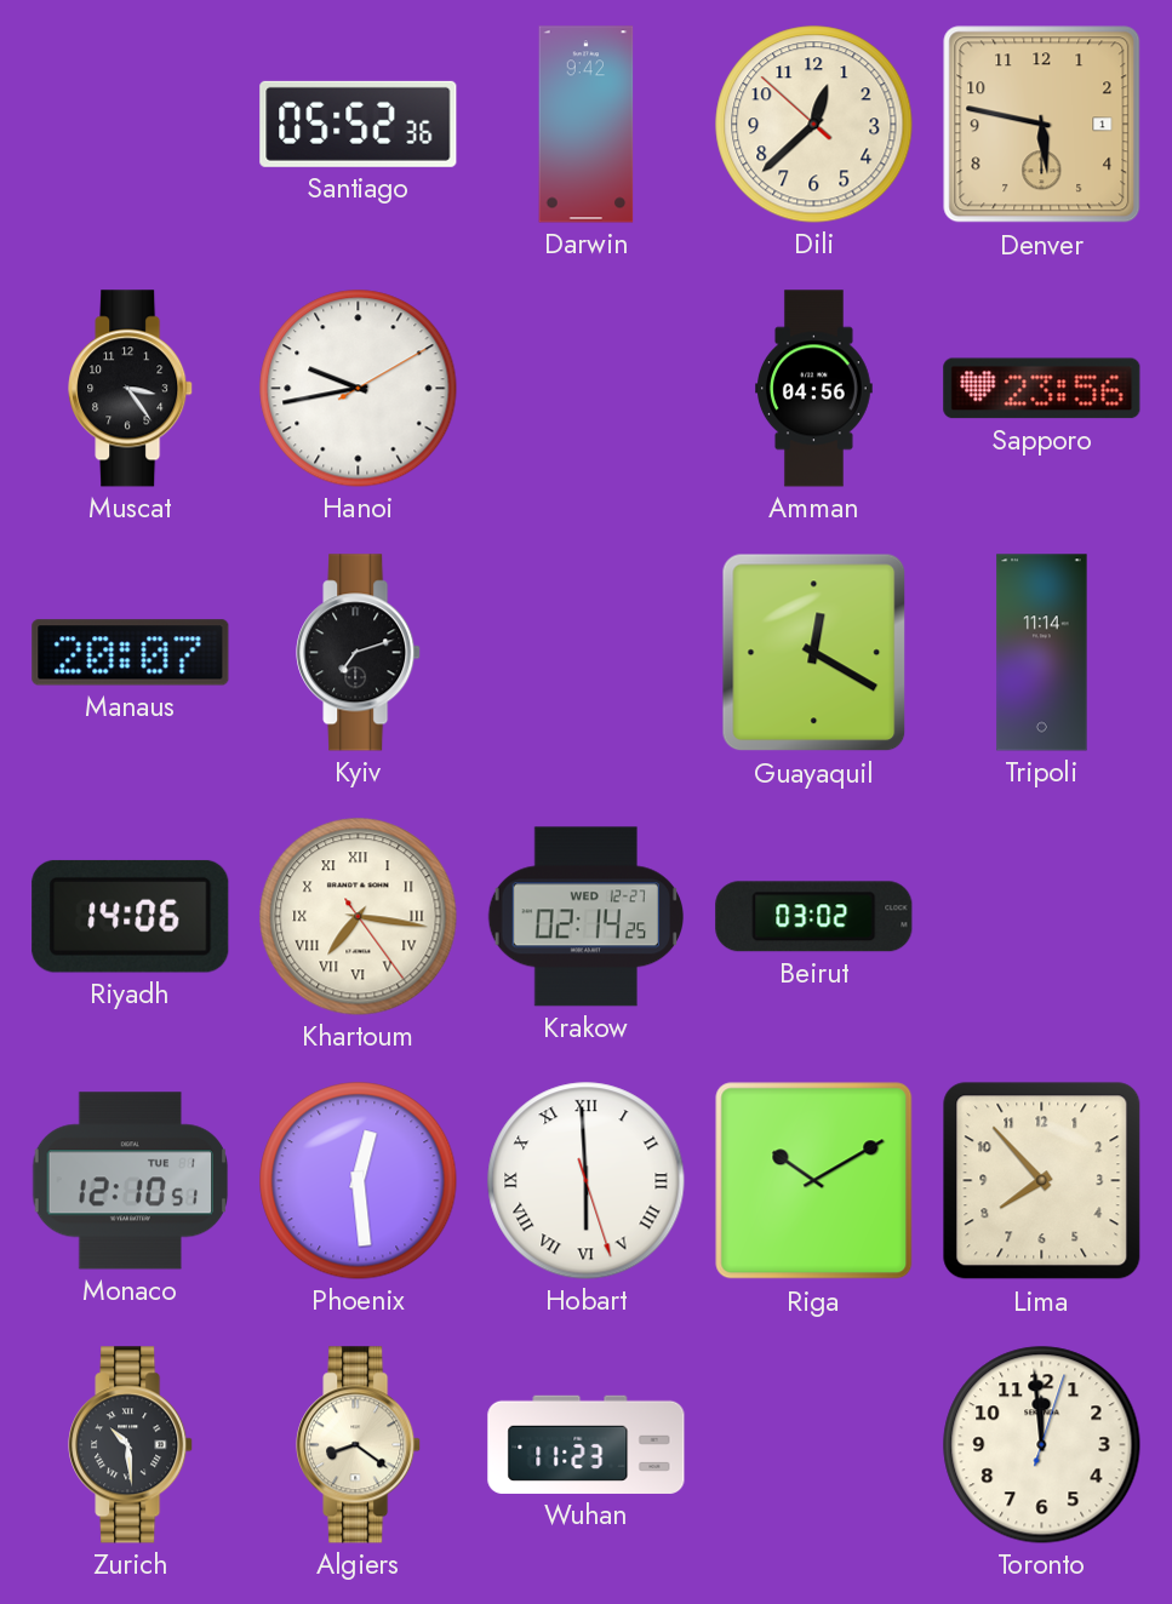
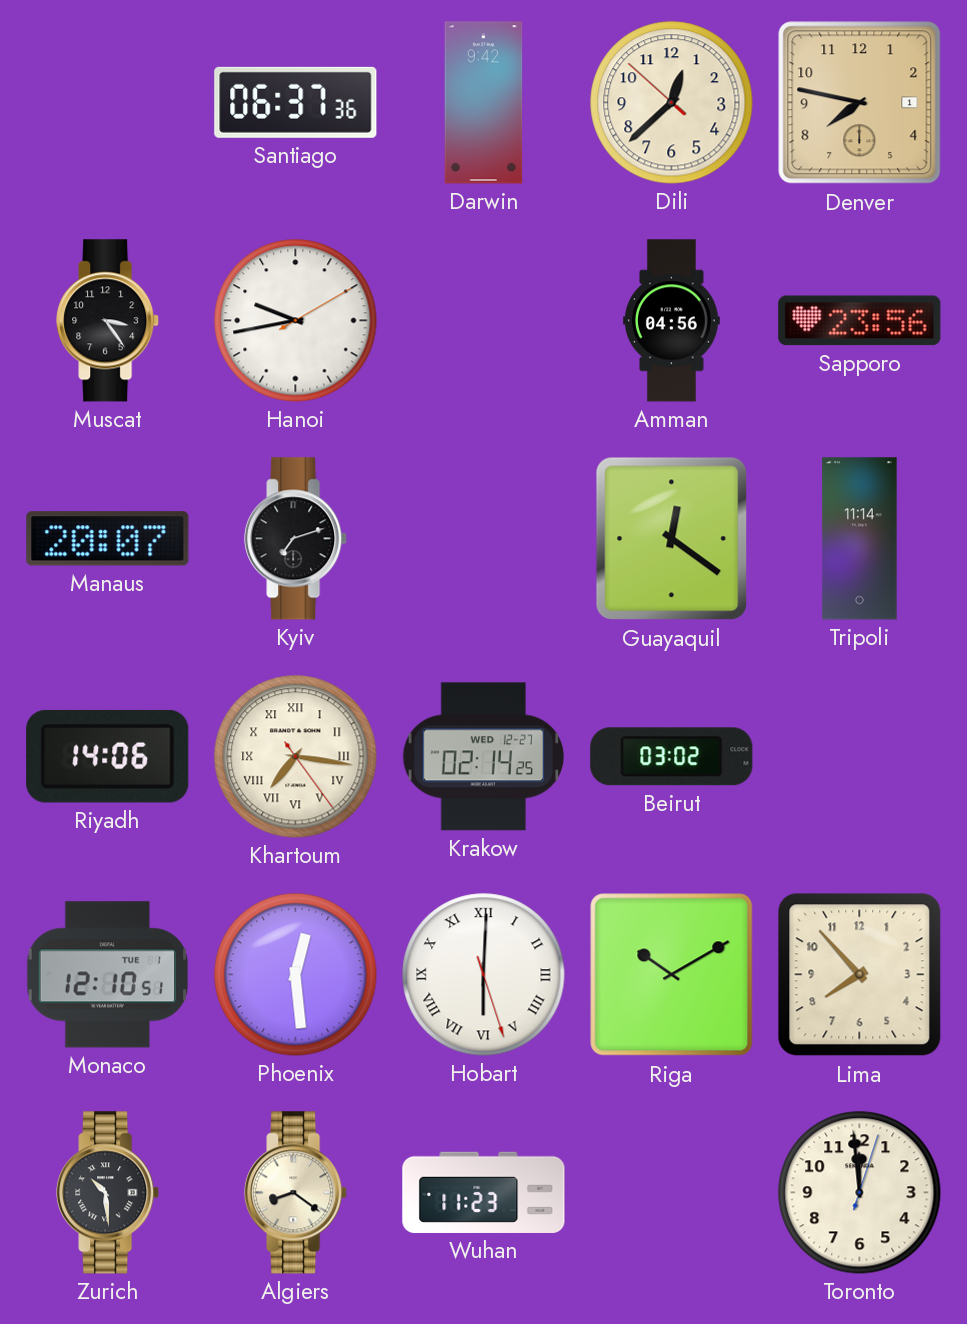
Santiago: 05:52 -> 06:37 (296, 102)
Denver: 5:47 -> 7:47 (860, 103)
Guayaquil: 12:20 -> 12:21 (672, 539)
Hobart: 5:59 -> 6:00 (484, 975)
